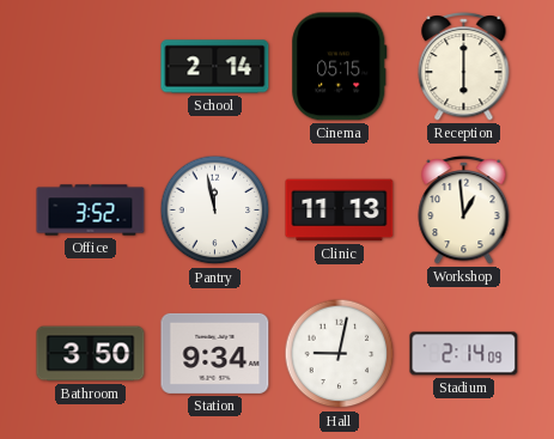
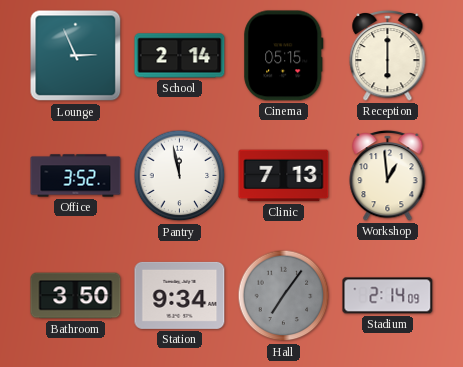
Lounge: none -> 2:56 (76, 56)
Clinic: 11:13 -> 7:13 (284, 176)
Hall: 9:02 -> 7:06 (284, 296)
Hall dial: white -> grey (284, 296)
